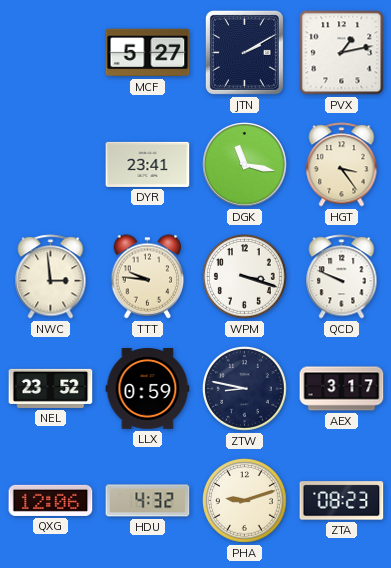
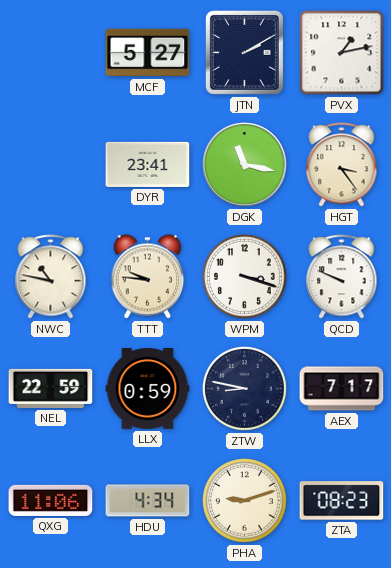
NWC: 2:59 -> 10:47 (51, 277)
NEL: 23:52 -> 22:59 (51, 388)
AEX: 3:17 -> 7:17 (342, 389)
QXG: 12:06 -> 11:06 (51, 500)
HDU: 4:32 -> 4:34 (148, 501)
